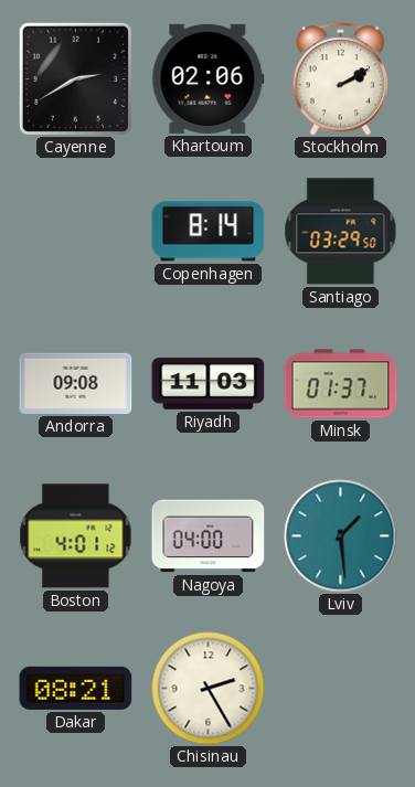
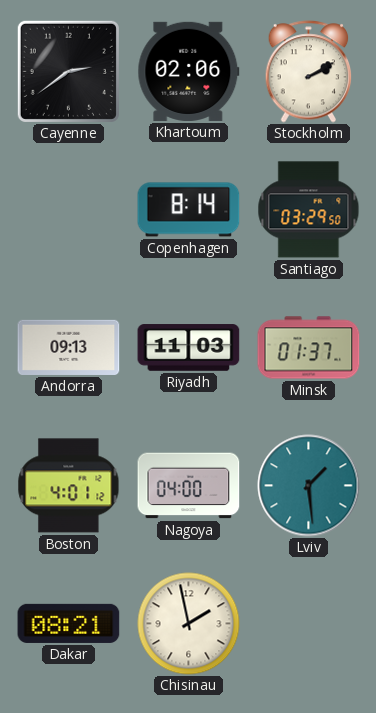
Cayenne: 2:40 -> 2:39 (68, 71)
Andorra: 09:08 -> 09:13 (69, 347)
Chisinau: 2:25 -> 1:58 (189, 624)
